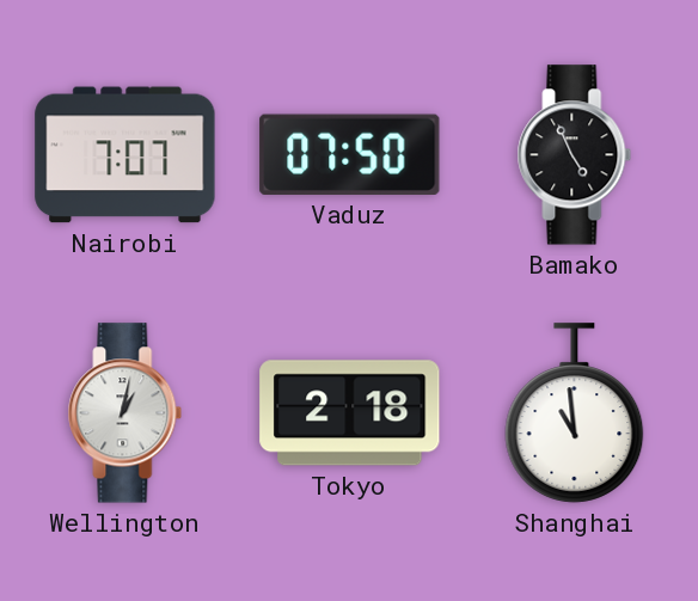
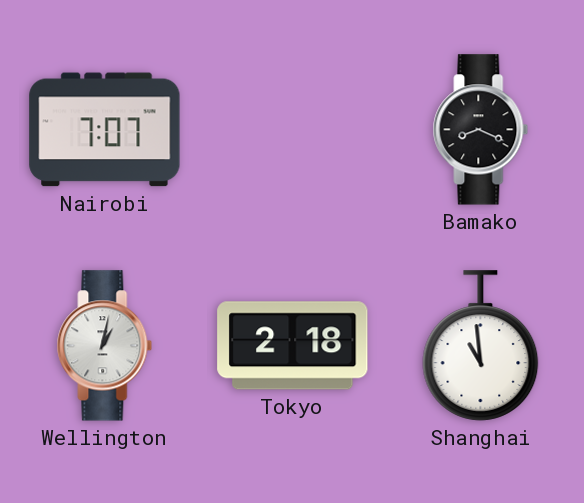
Vaduz: 07:50 -> none (350, 154)
Bamako: 4:56 -> 8:19 (481, 130)
